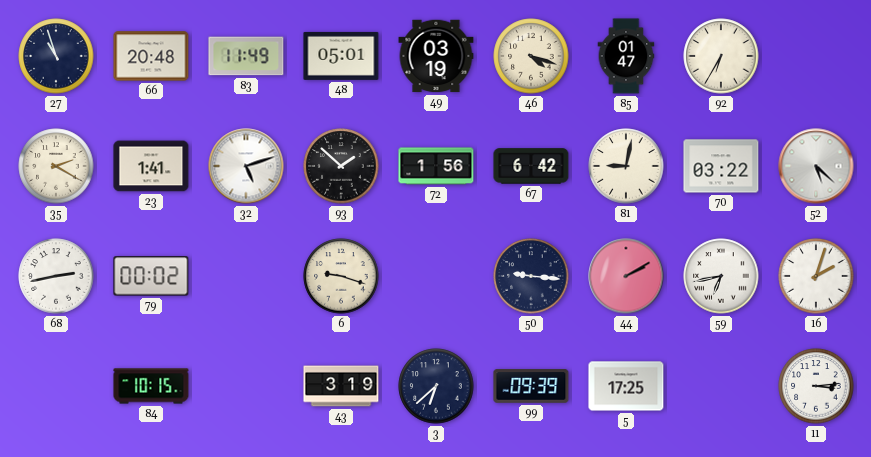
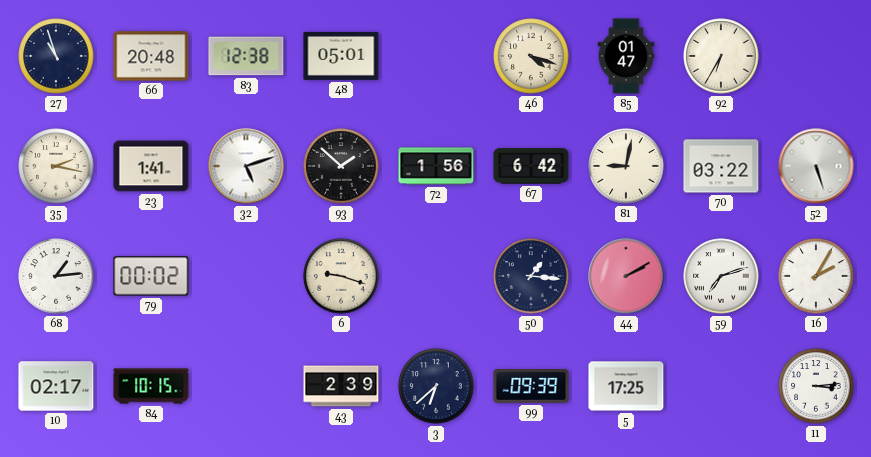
83: 11:49 -> 12:38 (246, 56)
49: 03:19 -> none (436, 56)
35: 2:20 -> 2:17 (56, 166)
52: 5:22 -> 5:27 (816, 166)
68: 2:43 -> 1:14 (56, 276)
50: 9:16 -> 1:16 (531, 276)
59: 6:43 -> 7:12 (721, 276)
16: 2:03 -> 2:05 (816, 276)
10: none -> 02:17 (56, 386)
43: 3:19 -> 2:39 (341, 386)
